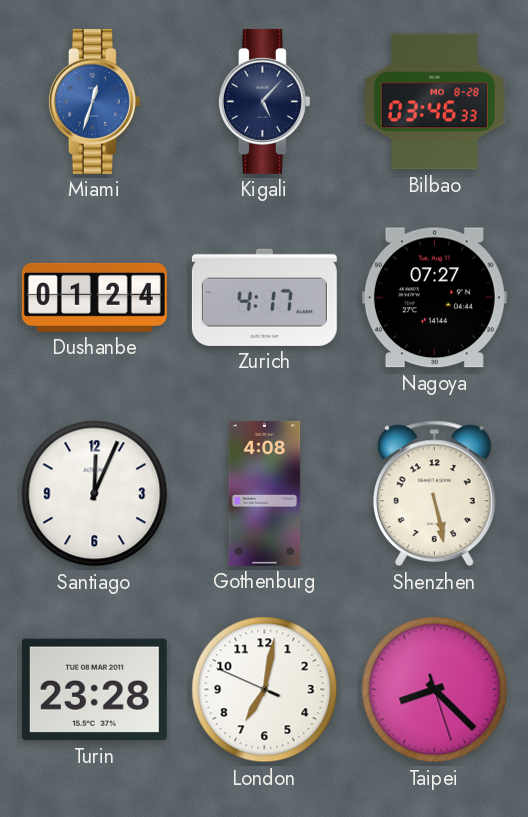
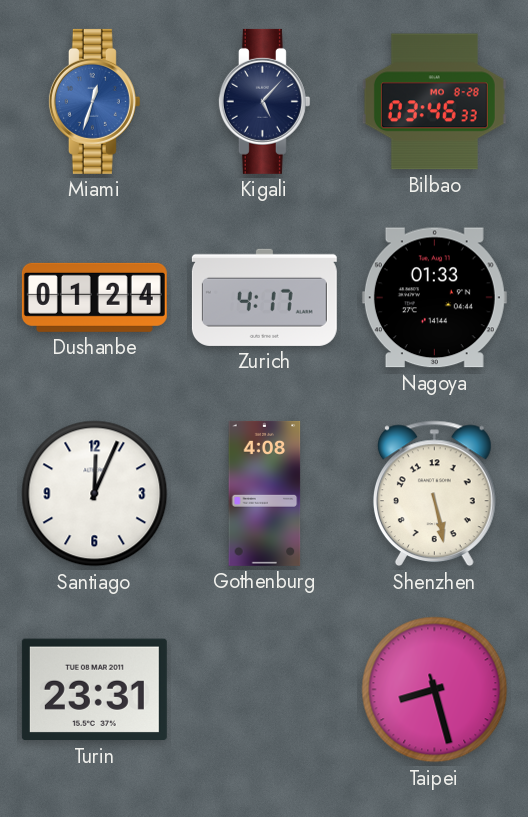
Nagoya: 07:27 -> 01:33 (434, 298)
Turin: 23:28 -> 23:31 (94, 690)
London: 7:01 -> none (265, 690)
Taipei: 8:22 -> 8:27 (435, 690)
